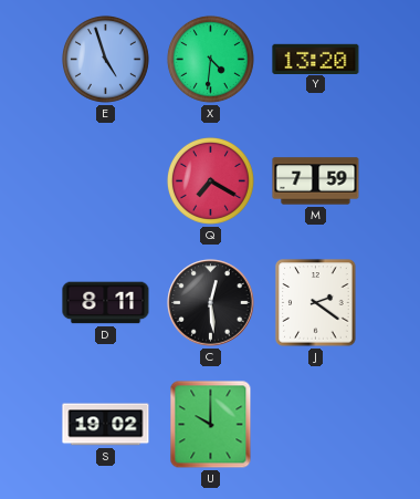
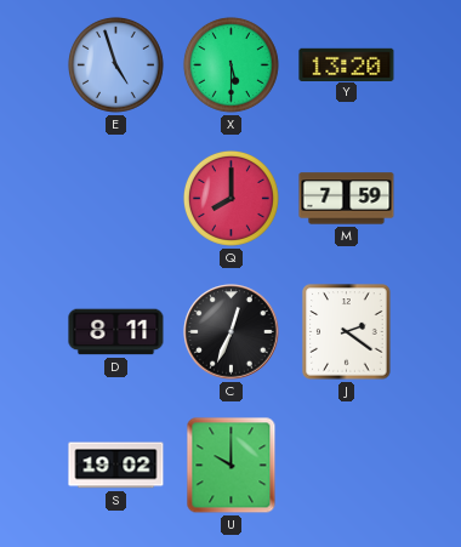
X: 4:31 -> 5:30 (231, 64)
Q: 7:20 -> 8:00 (231, 198)
C: 12:29 -> 12:34 (232, 332)
